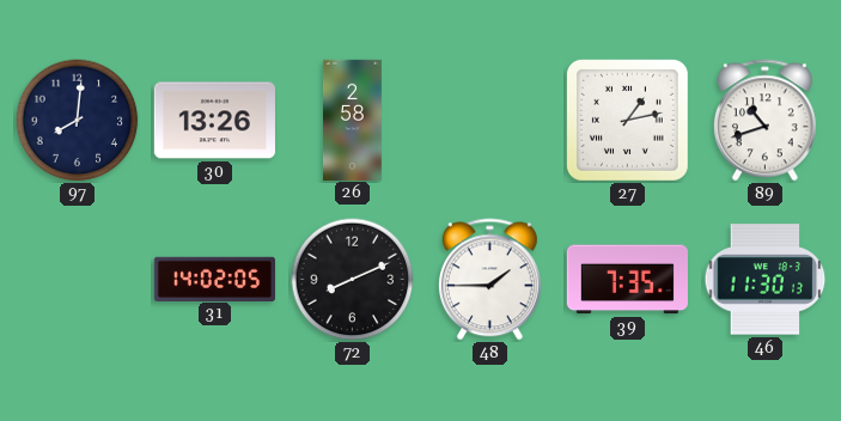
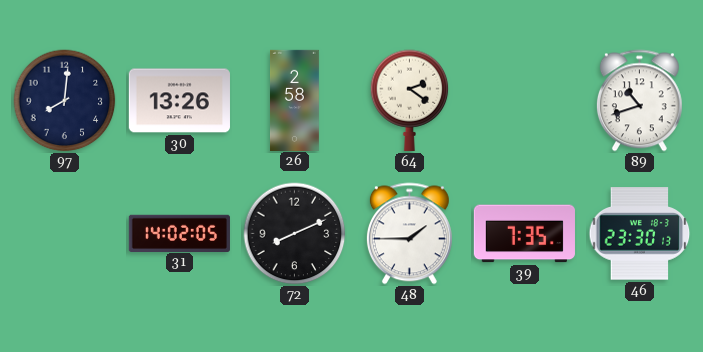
64: none -> 2:21 (410, 100)
27: 1:13 -> none (627, 120)
46: 11:30 -> 23:30 (640, 234)
